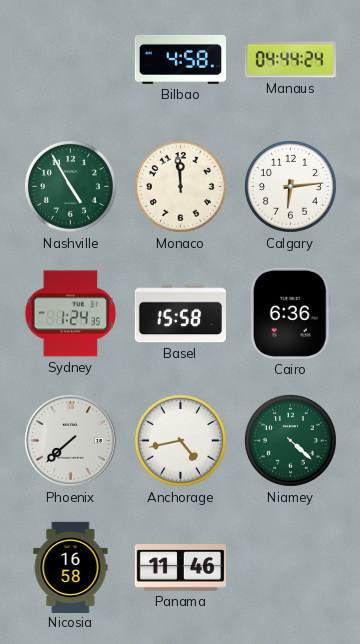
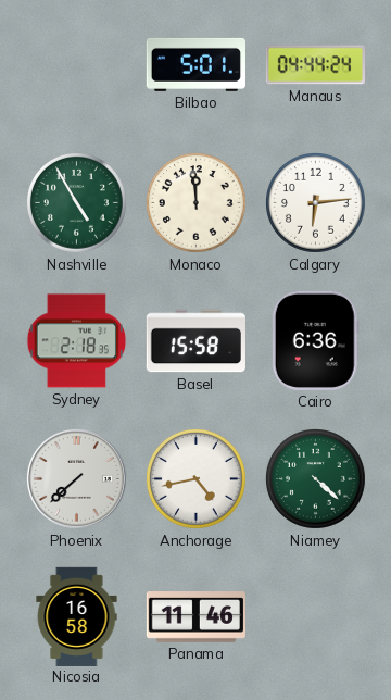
Bilbao: 4:58 -> 5:01 (195, 64)
Sydney: 1:24 -> 2:18 (76, 341)
